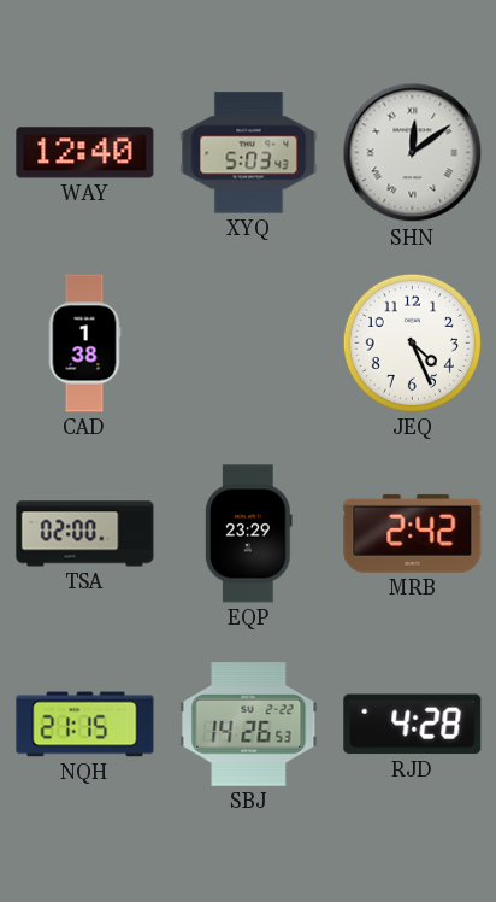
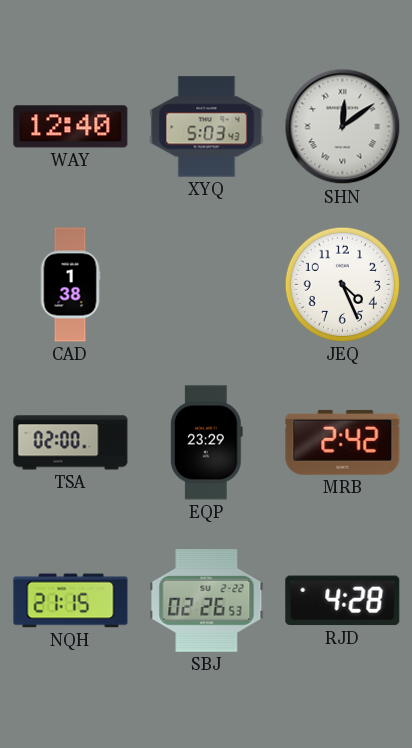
SBJ: 14:26 -> 02:26 (207, 601)
